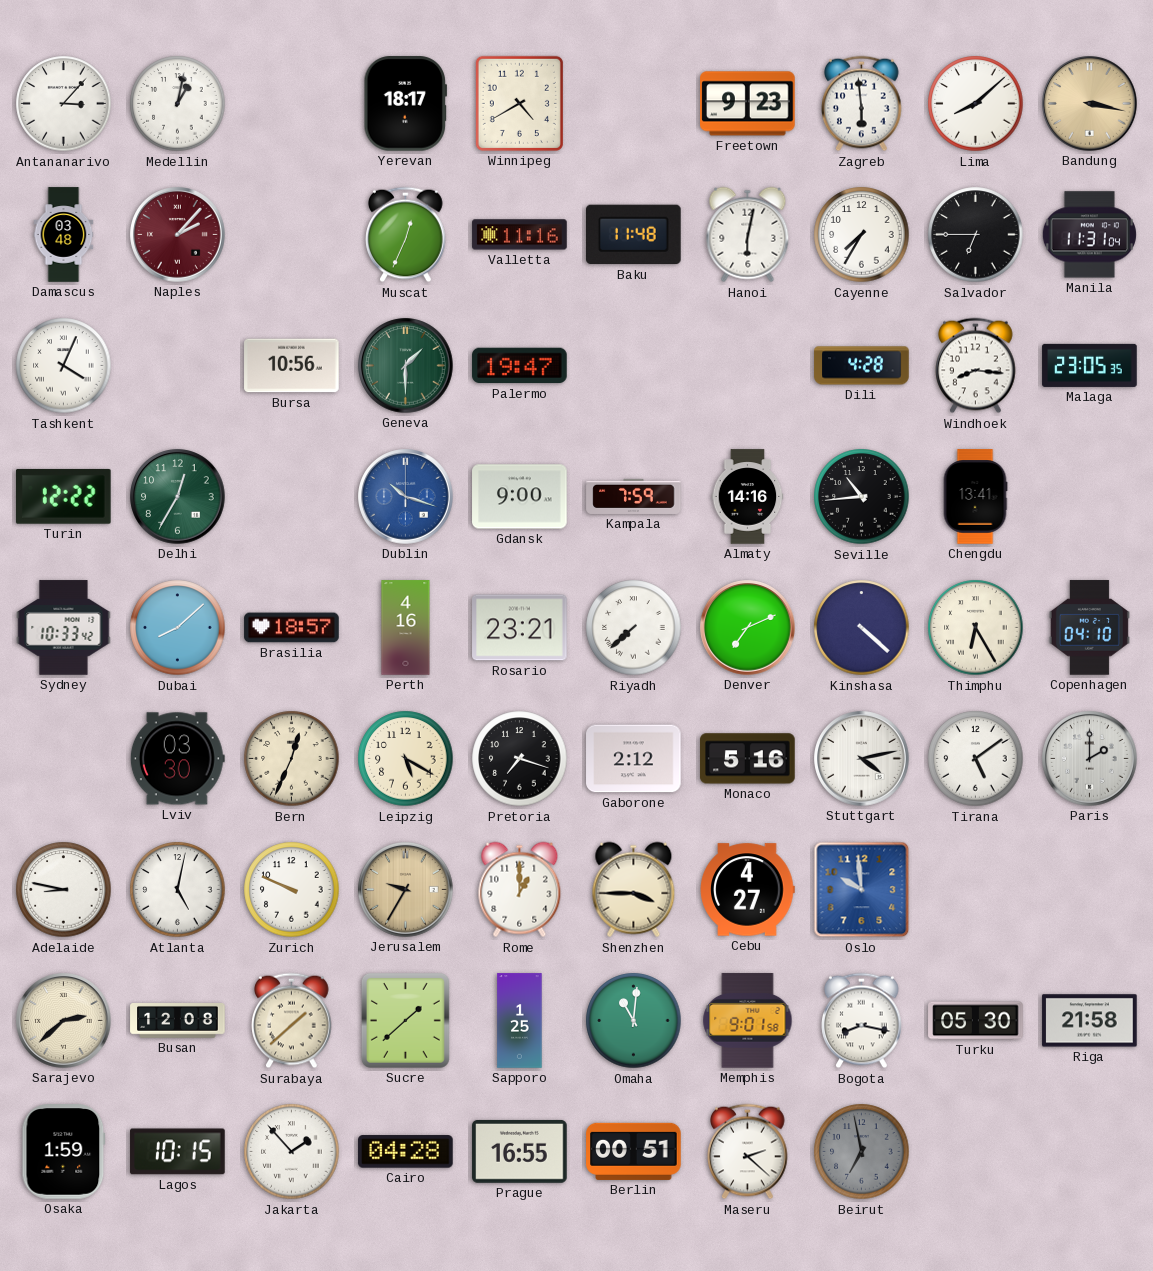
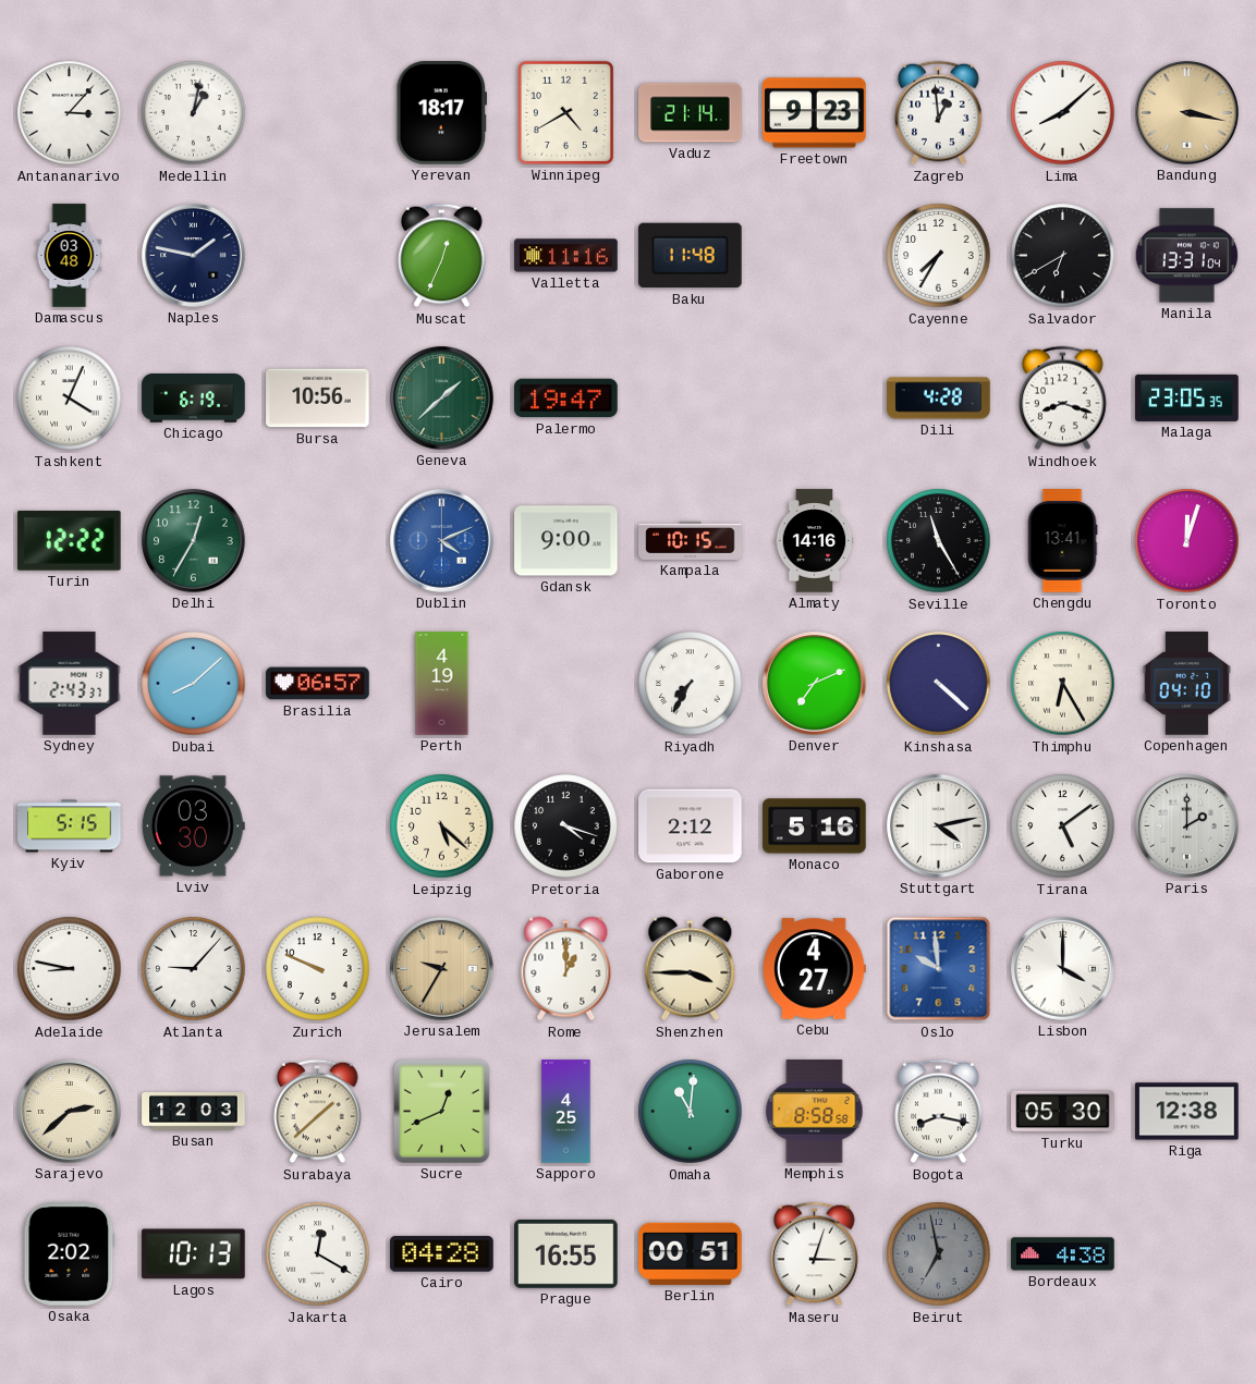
Vaduz: none -> 21:14 (691, 113)
Zagreb: 5:59 -> 12:59 (939, 113)
Naples: 2:07 -> 1:47 (194, 256)
Naples dial: burgundy -> navy (194, 256)
Hanoi: 6:02 -> none (748, 235)
Salvador: 6:45 -> 6:40 (1063, 256)
Manila: 11:31 -> 13:31 (1186, 256)
Chicago: none -> 6:19 (194, 399)
Geneva: 1:30 -> 1:38 (442, 399)
Windhoek: 8:16 -> 8:18 (1063, 399)
Dublin: 10:18 -> 4:11 (442, 541)
Kampala: 7:59 -> 10:15 (691, 540)
Seville: 10:44 -> 11:25 (939, 541)
Toronto: none -> 12:03 (1187, 541)
Sydney: 10:33 -> 2:43 (70, 684)
Brasilia: 18:57 -> 06:57 (318, 684)
Perth: 4:16 -> 4:19 (442, 684)
Rosario: 23:21 -> none (520, 628)
Riyadh: 7:38 -> 7:35 (691, 684)
Kyiv: none -> 5:15 (70, 826)
Bern: 12:34 -> none (292, 759)
Leipzig: 5:20 -> 5:22 (442, 826)
Pretoria: 7:18 -> 4:18 (566, 826)
Atlanta: 5:02 -> 9:07 (194, 969)
Lisbon: none -> 4:00 (1063, 969)
Busan: 12:08 -> 12:03 (194, 1112)
Sucre: 1:38 -> 12:41 (441, 1111)
Sapporo: 1:25 -> 4:25 (566, 1112)
Memphis: 9:01 -> 8:58 (815, 1112)
Riga: 21:58 -> 12:38 (1187, 1112)
Osaka: 1:59 -> 2:02 (70, 1254)
Lagos: 10:15 -> 10:13 (194, 1254)
Jakarta: 1:53 -> 12:20 (318, 1254)
Maseru: 2:22 -> 3:03 (815, 1254)
Bordeaux: none -> 4:38 (1063, 1254)
